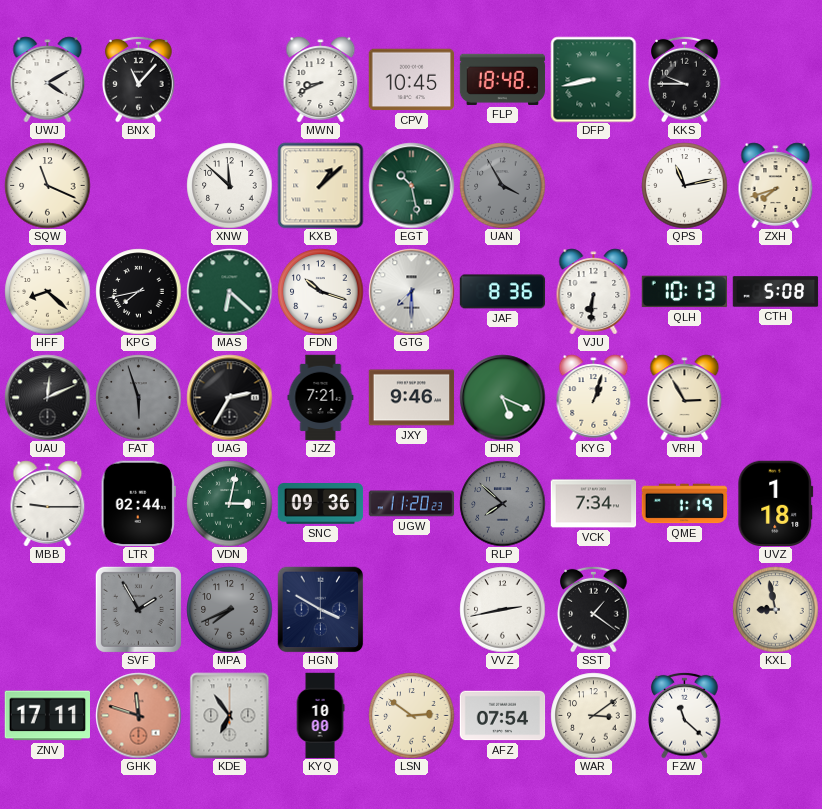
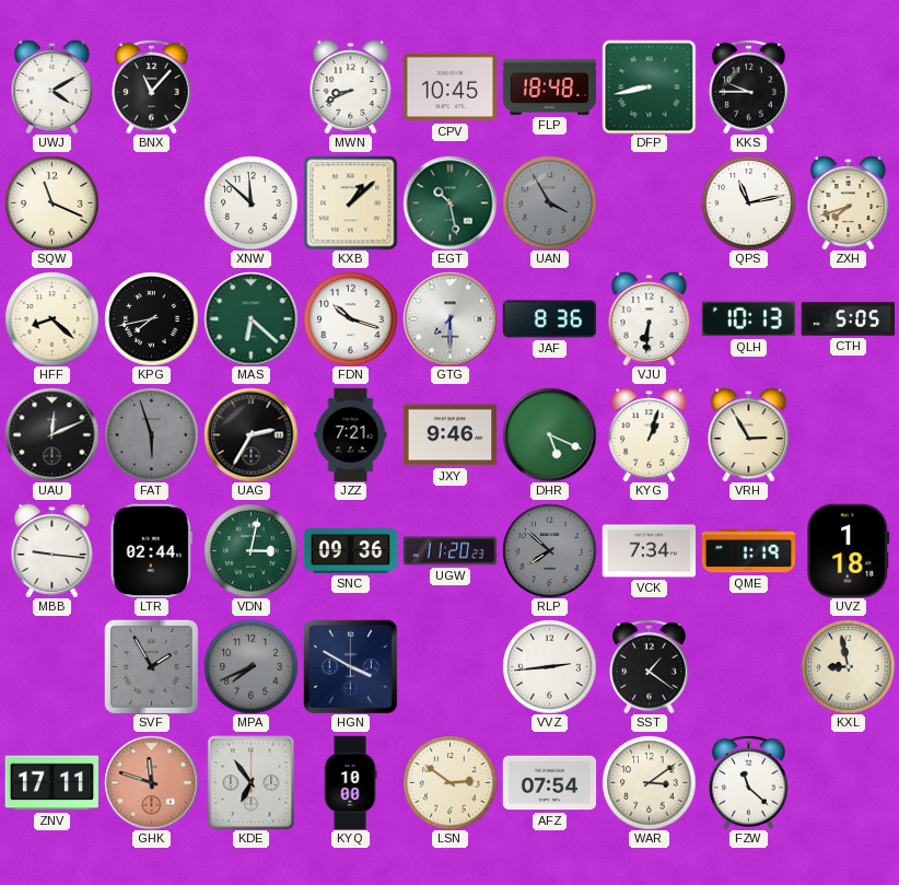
CTH: 5:08 -> 5:05 (848, 319)
MBB: 9:15 -> 9:16 (52, 550)
VVZ: 2:43 -> 2:44 (549, 666)
